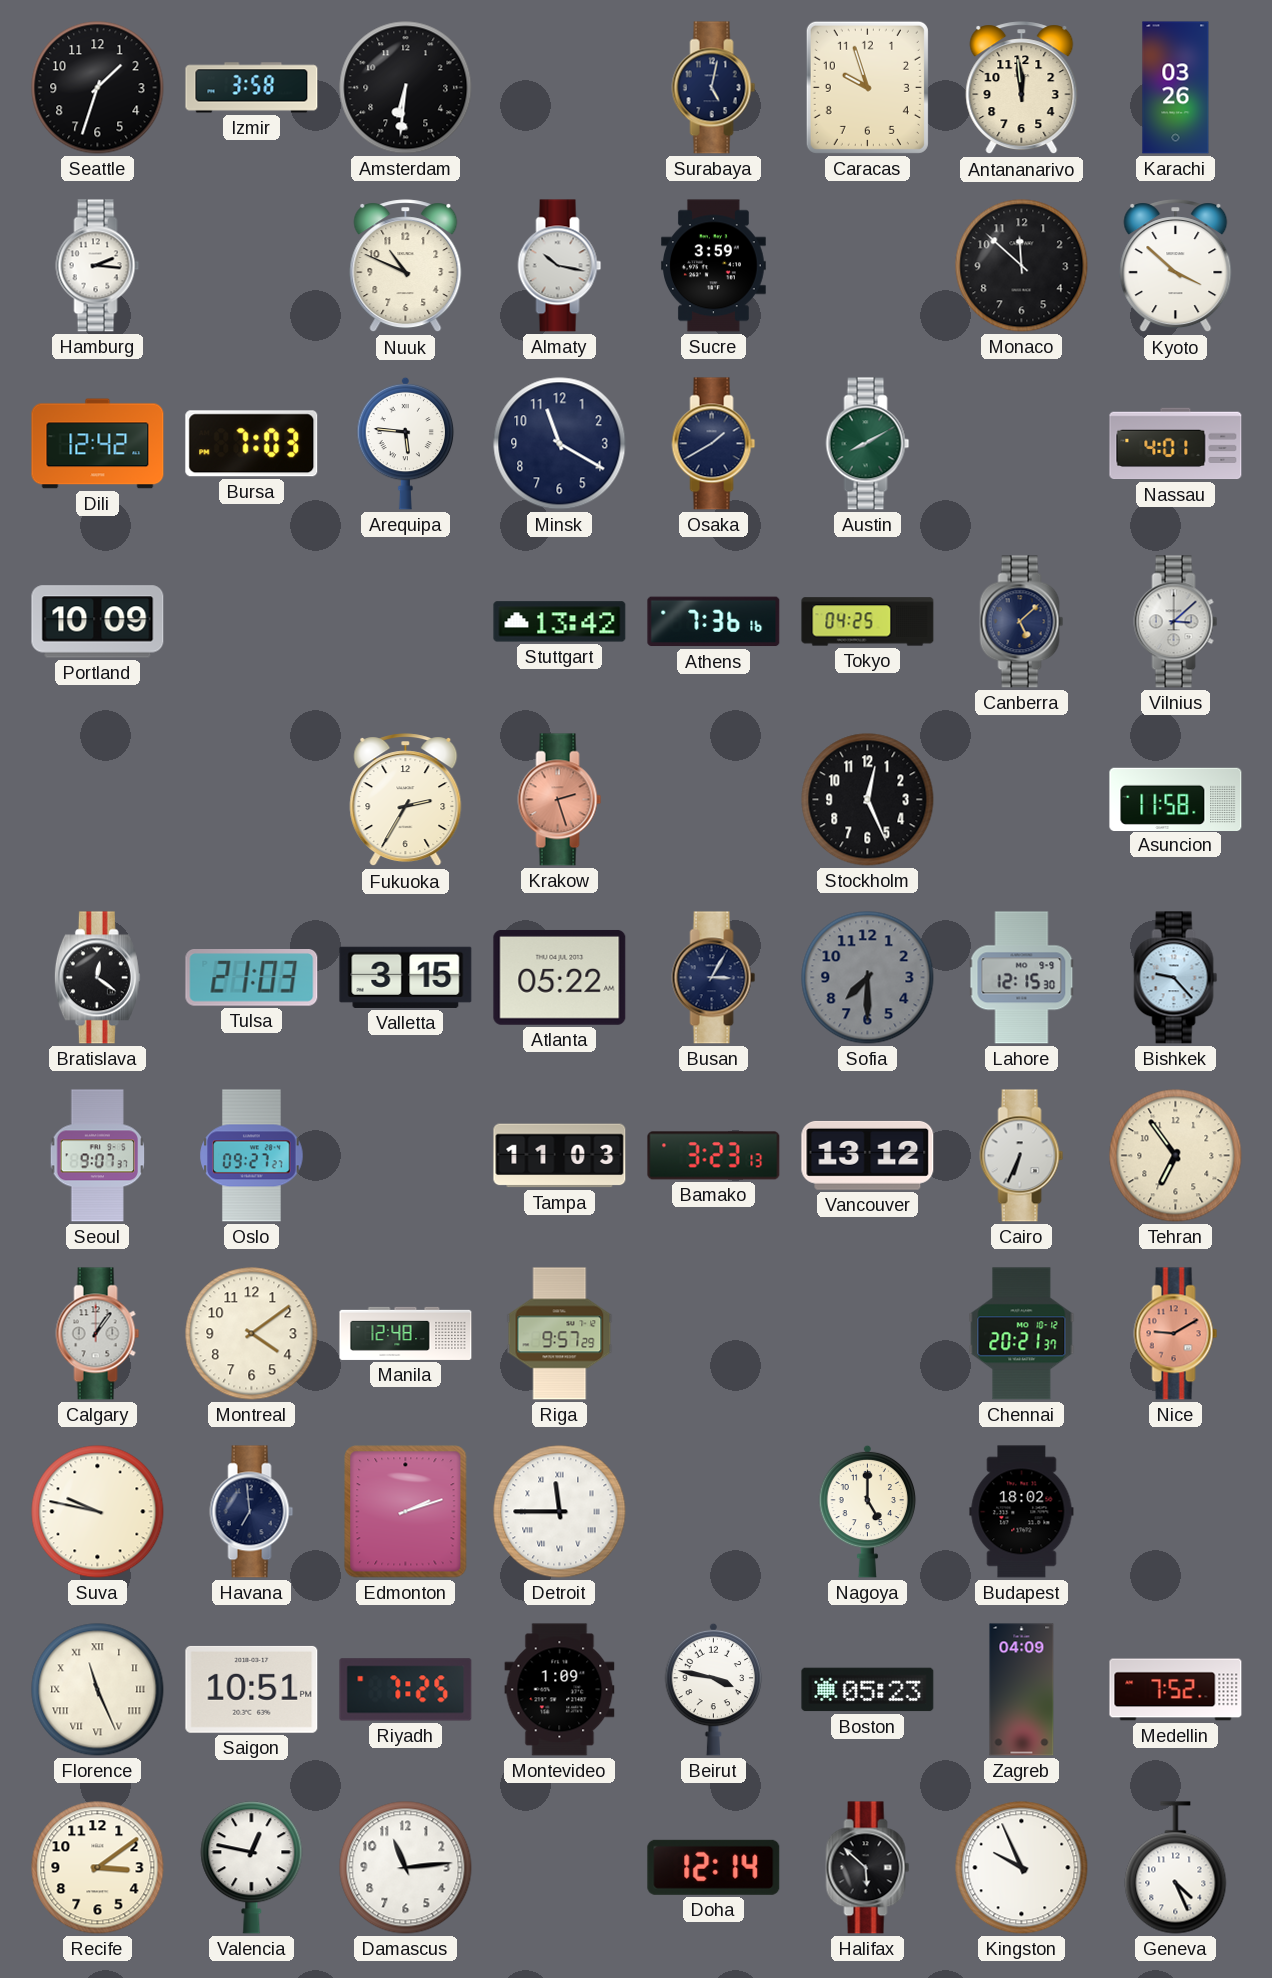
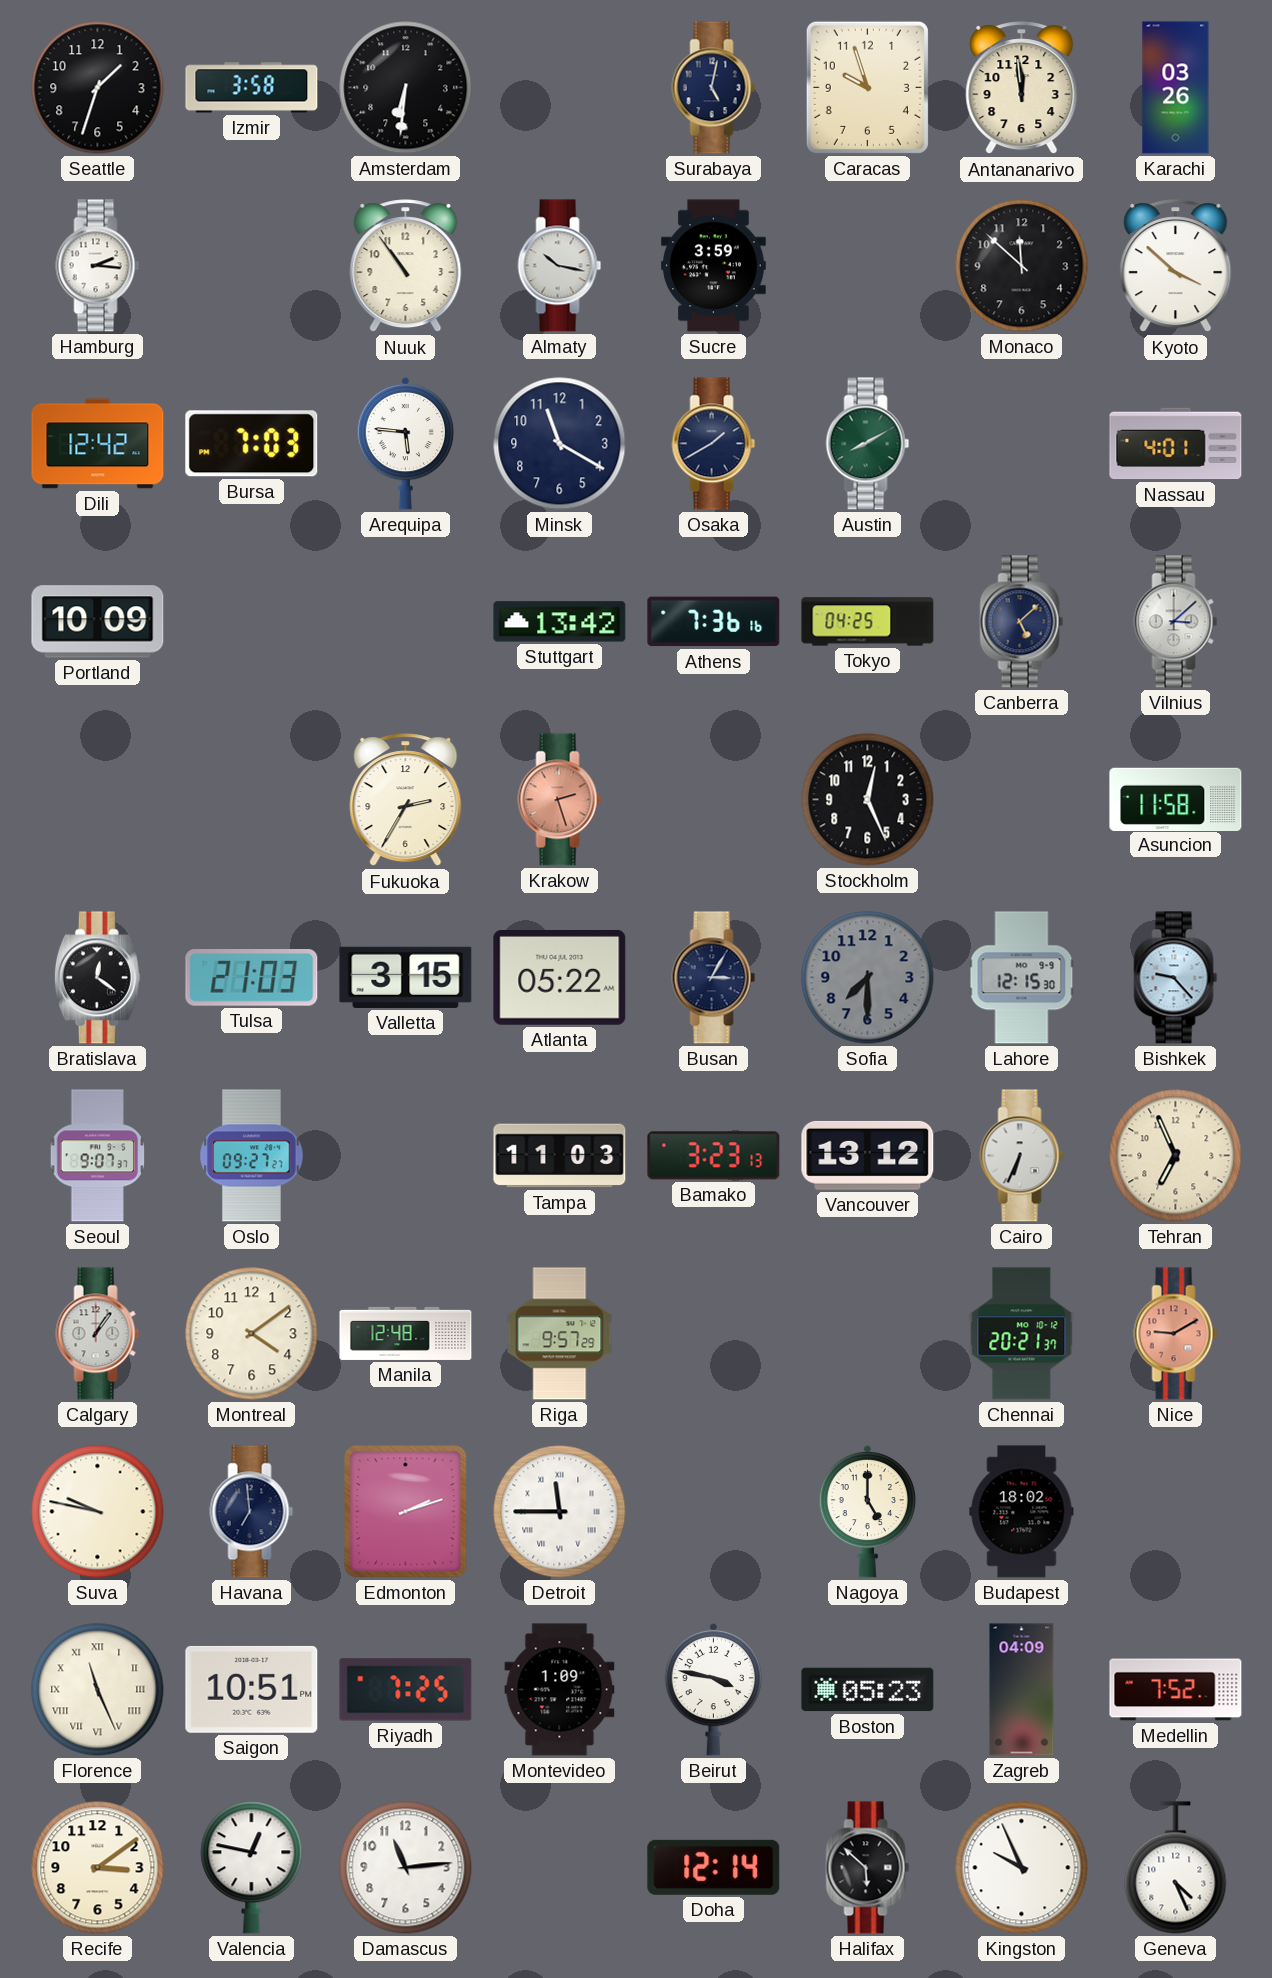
Nuuk: 10:49 -> 10:54 (406, 266)
Tehran: 6:54 -> 6:56 (1176, 1156)
